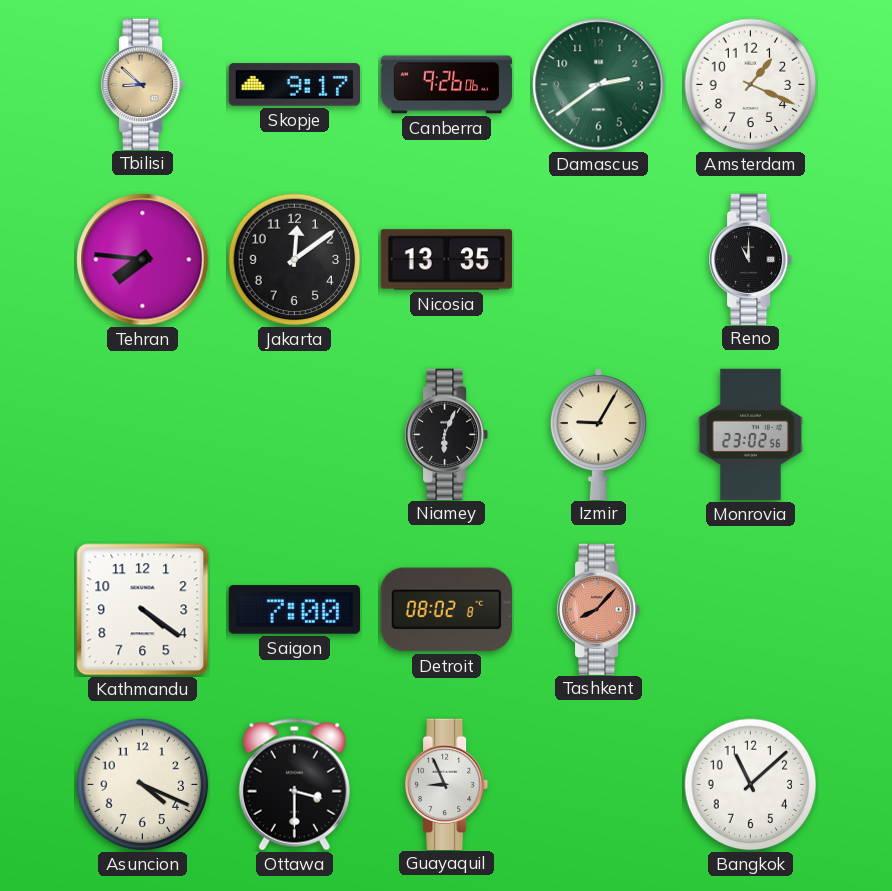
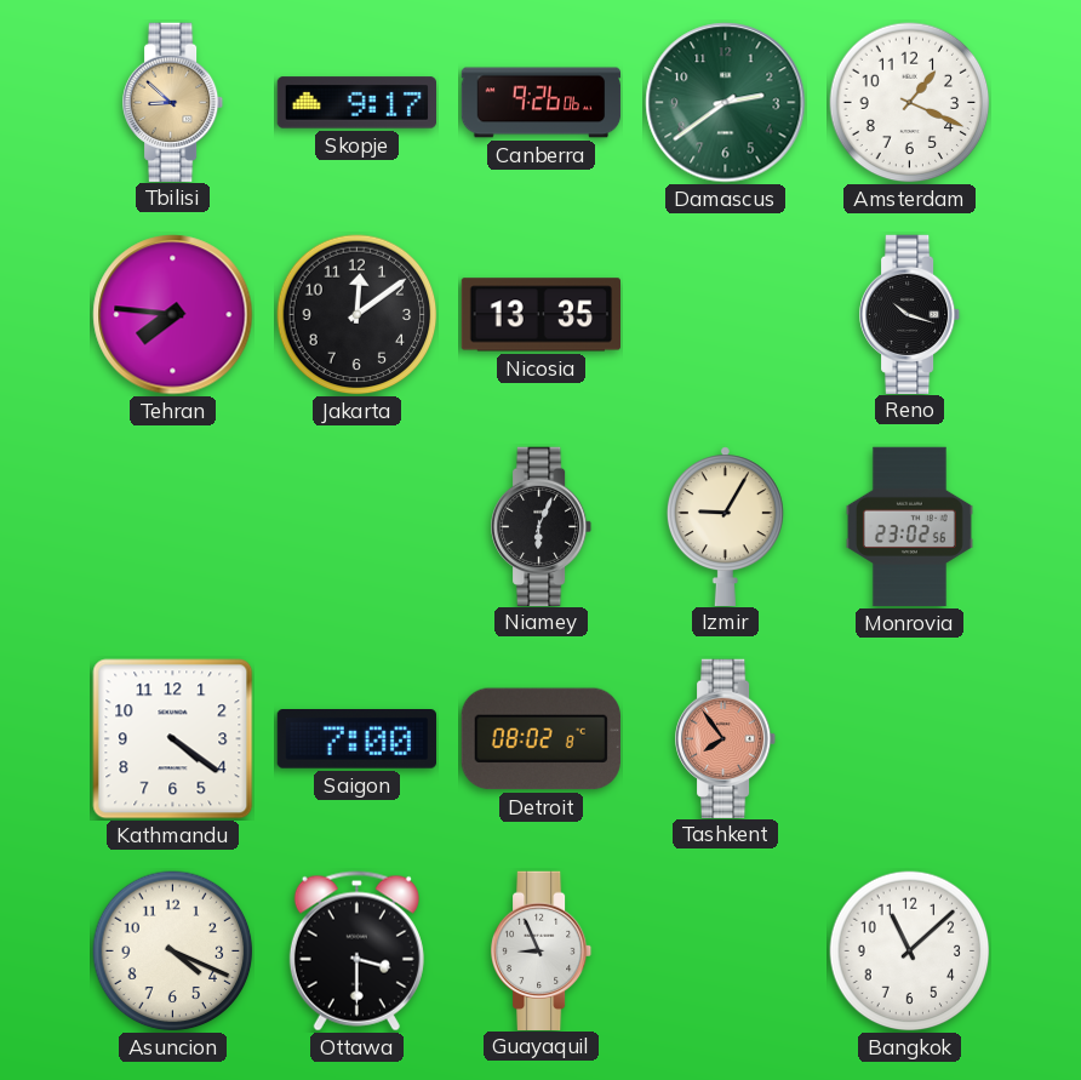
Reno: 11:00 -> 10:18 (911, 314)
Tashkent: 8:07 -> 7:54 (727, 738)
